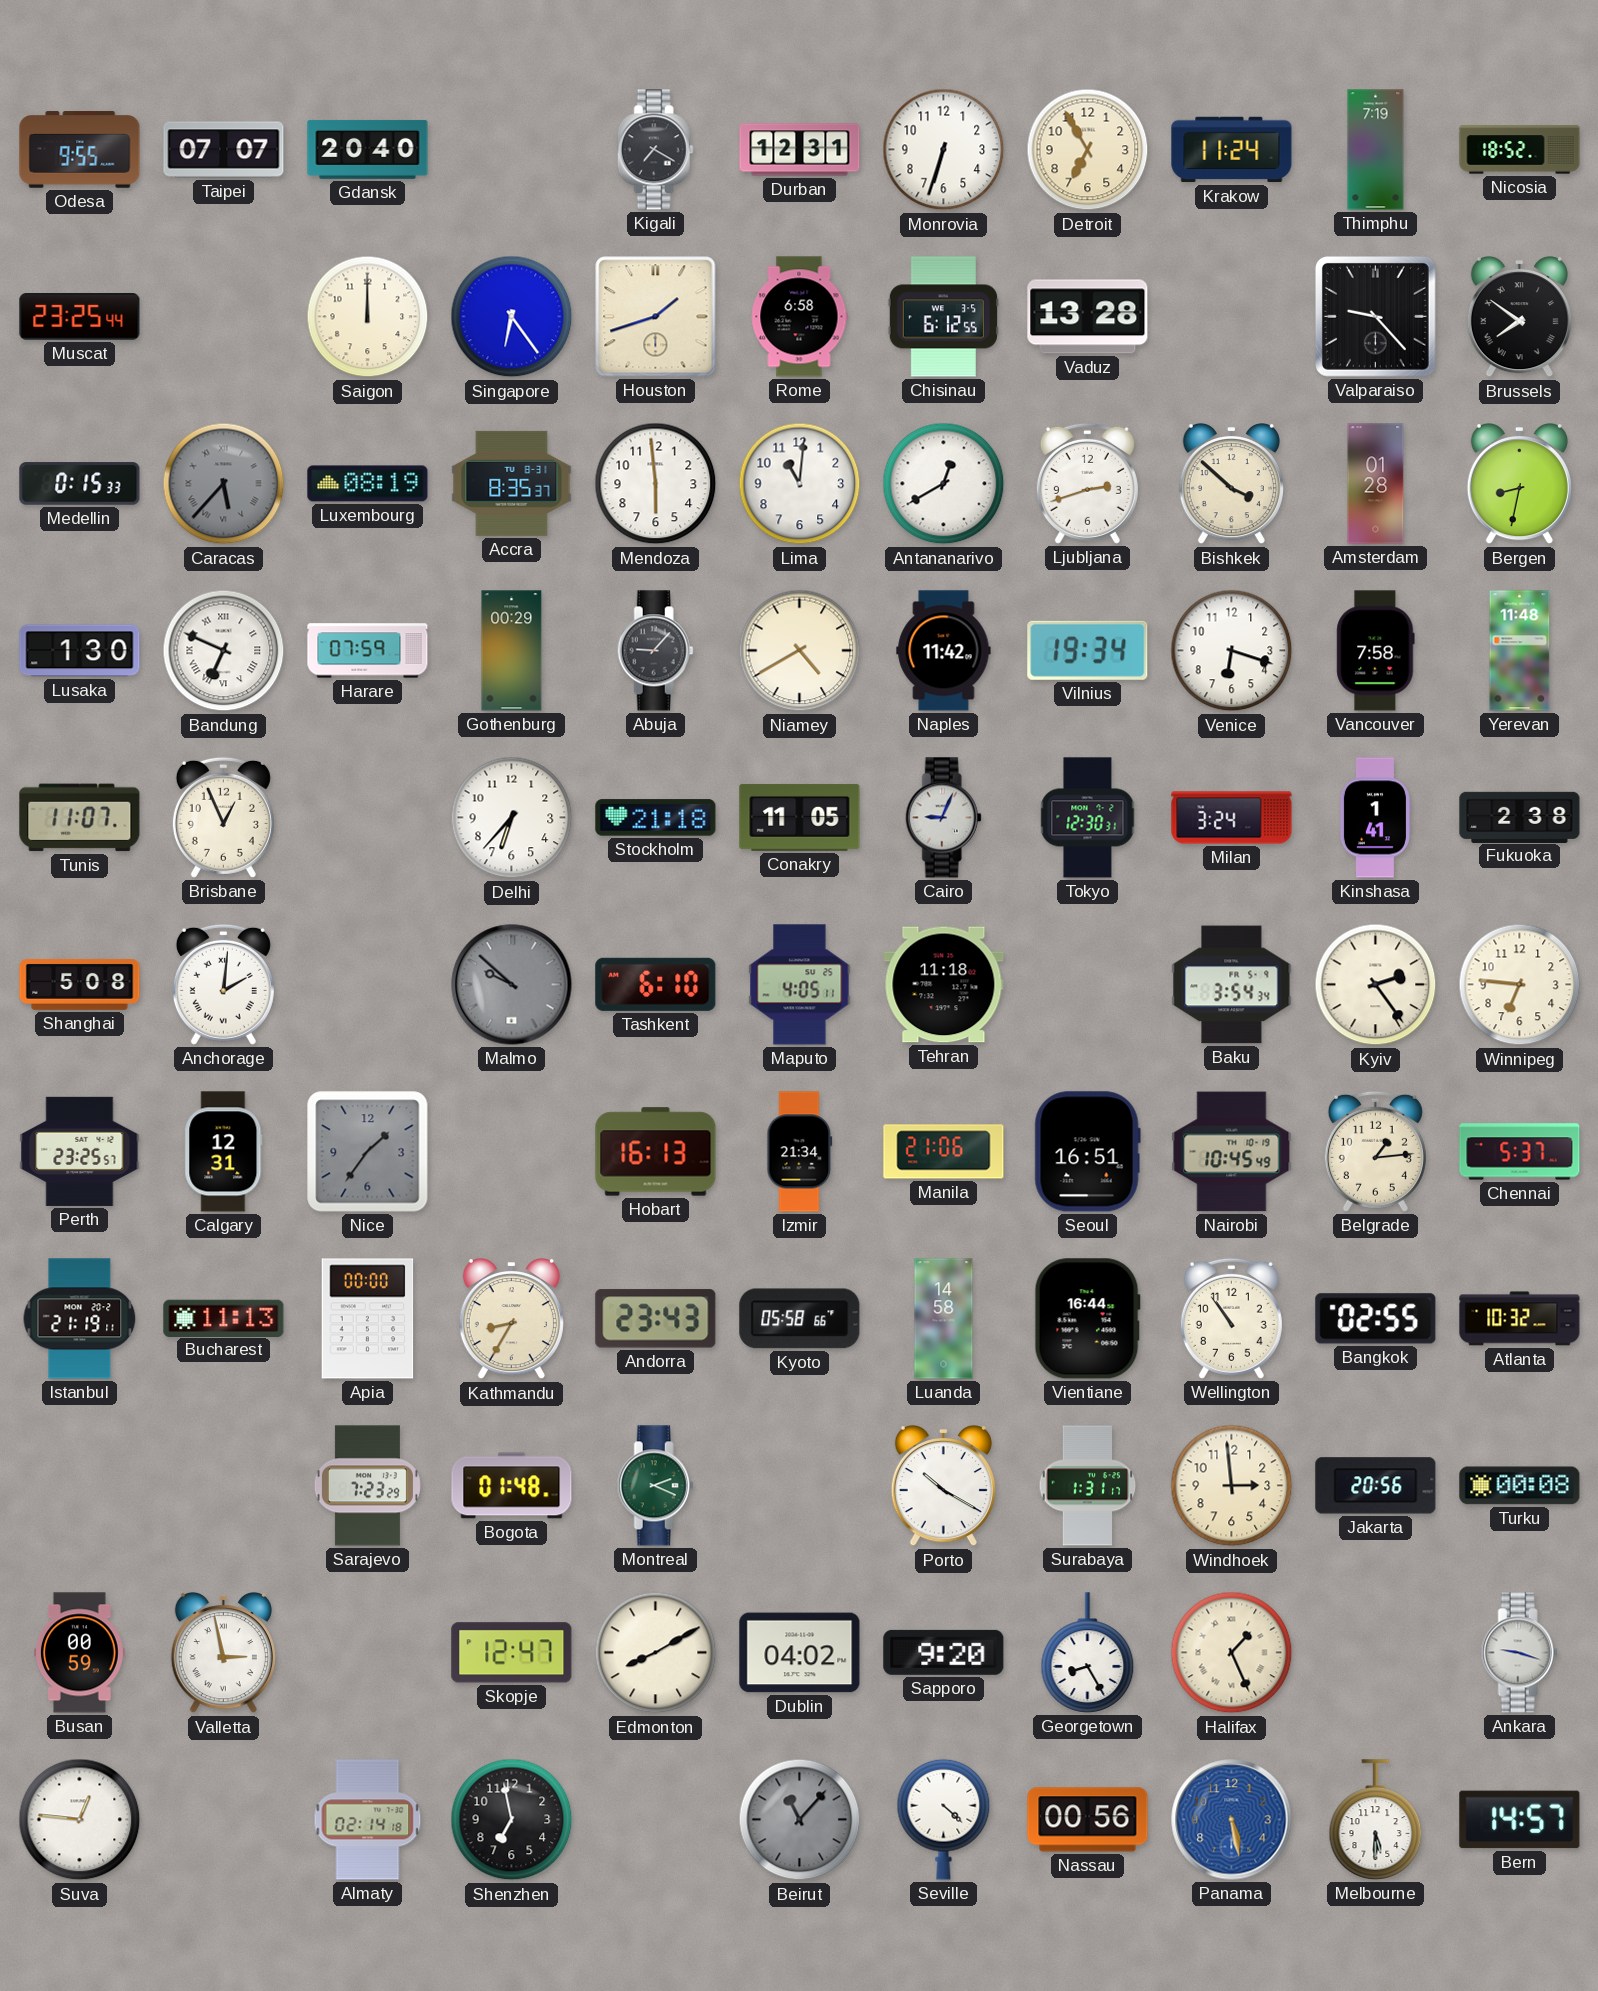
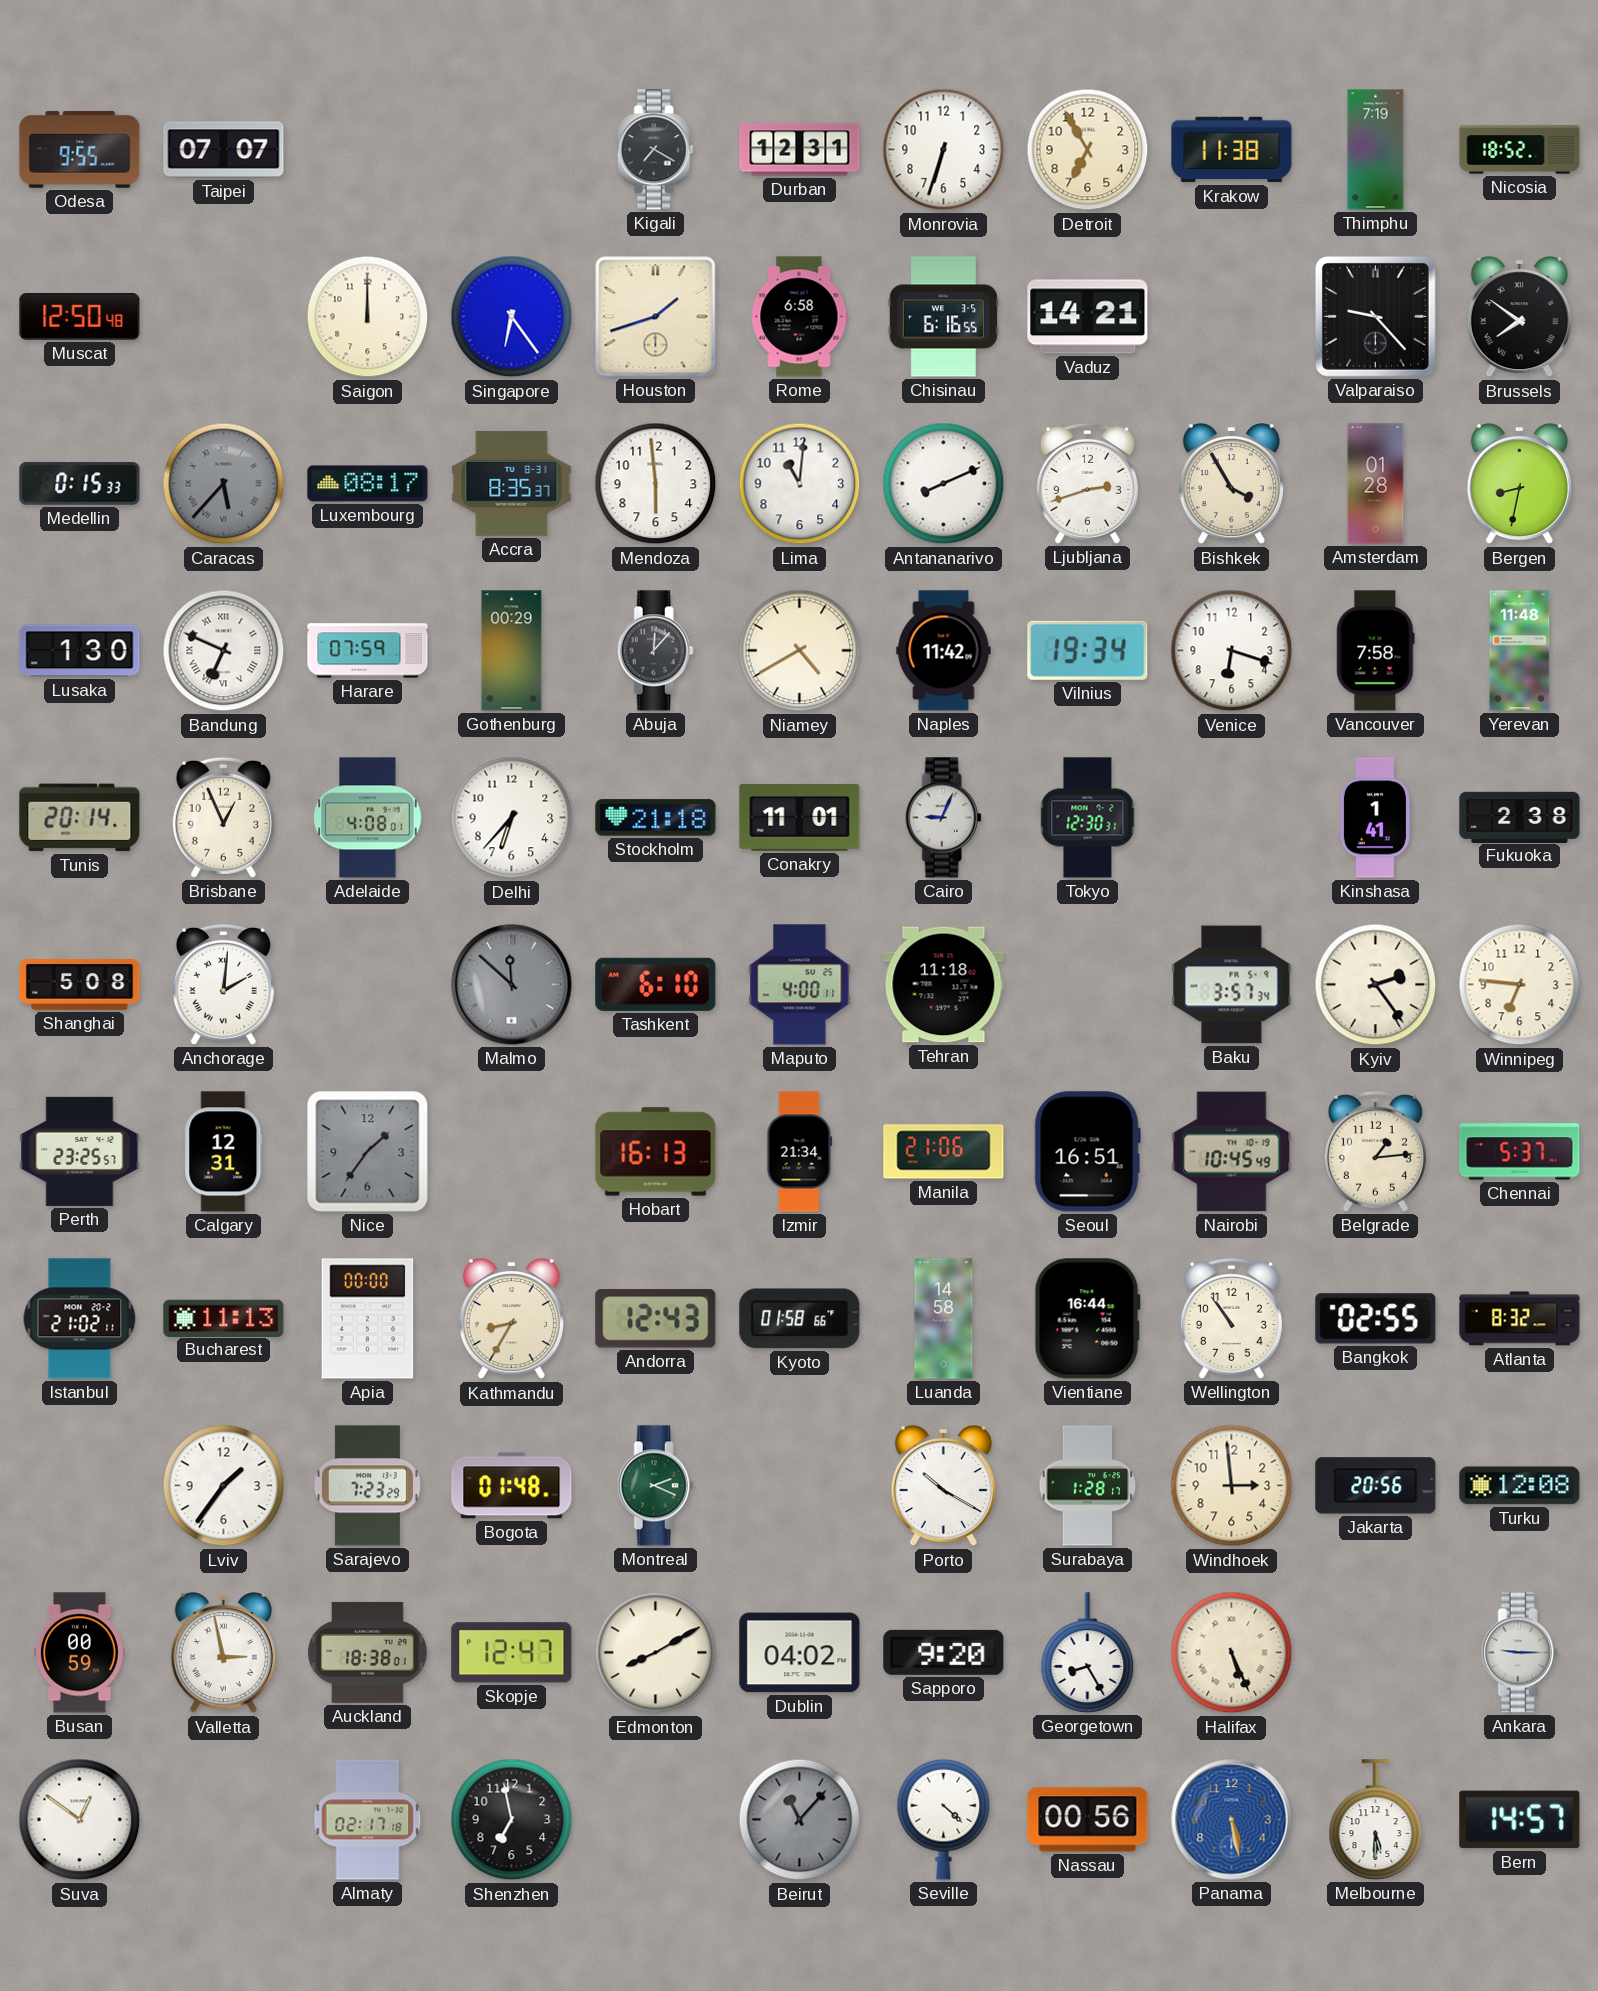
Gdansk: 20:40 -> none (368, 149)
Krakow: 11:24 -> 11:38 (1232, 150)
Muscat: 23:25 -> 12:50 (80, 317)
Chisinau: 6:12 -> 6:16 (943, 317)
Vaduz: 13:28 -> 14:21 (1088, 317)
Luxembourg: 08:19 -> 08:17 (368, 484)
Antananarivo: 12:40 -> 8:11 (944, 484)
Bishkek: 3:52 -> 3:55 (1231, 484)
Abuja: 9:07 -> 12:07 (655, 651)
Tunis: 11:07 -> 20:14 (80, 818)
Adelaide: none -> 4:08 (368, 818)
Conakry: 11:05 -> 11:01 (800, 817)
Milan: 3:24 -> none (1232, 818)
Malmo: 9:52 -> 11:52 (512, 985)
Maputo: 4:05 -> 4:00 (800, 985)
Baku: 3:54 -> 3:57 (1232, 985)
Istanbul: 21:19 -> 21:02 (80, 1319)
Andorra: 23:43 -> 12:43 (656, 1319)
Kyoto: 05:58 -> 01:58 (800, 1319)
Atlanta: 10:32 -> 8:32 (1520, 1319)
Lviv: none -> 1:36 (224, 1486)
Surabaya: 1:31 -> 1:28 (1088, 1486)
Turku: 00:08 -> 12:08 (1520, 1486)
Auckland: none -> 18:38 (368, 1652)
Halifax: 1:26 -> 5:26 (1232, 1653)
Ankara: 9:18 -> 9:15 (1519, 1653)
Suva: 12:46 -> 12:51 (80, 1820)
Almaty: 02:14 -> 02:17 (368, 1820)
